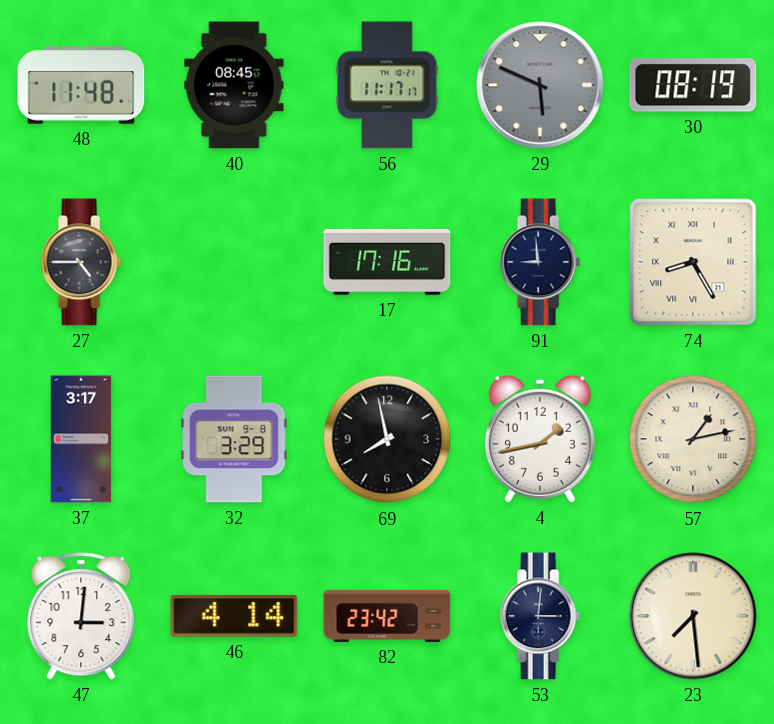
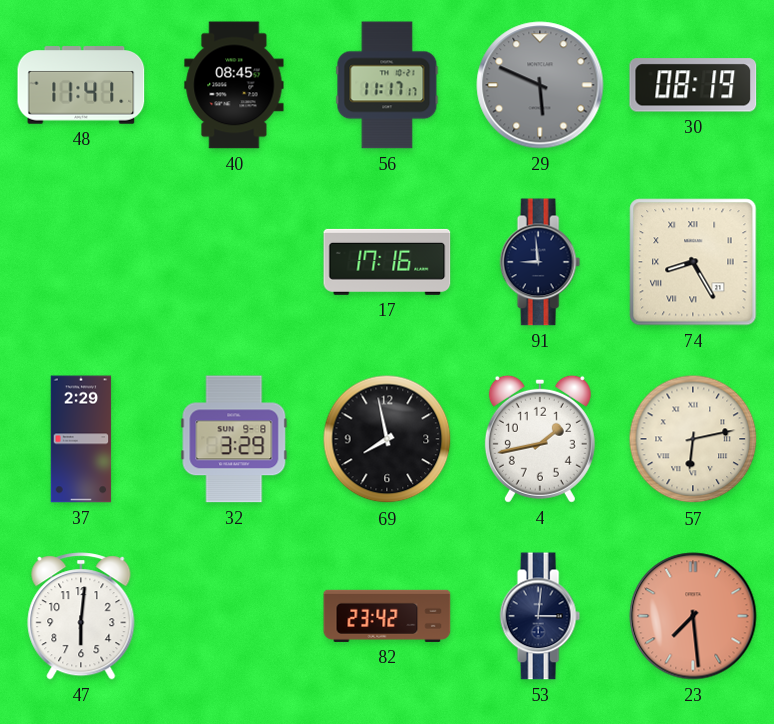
48: 11:48 -> 11:41 (81, 85)
27: 4:45 -> none (81, 262)
37: 3:17 -> 2:29 (81, 439)
57: 1:13 -> 6:13 (693, 439)
47: 3:01 -> 6:01 (81, 616)
46: 4:14 -> none (234, 616)
23 dial: cream -> salmon (693, 616)
